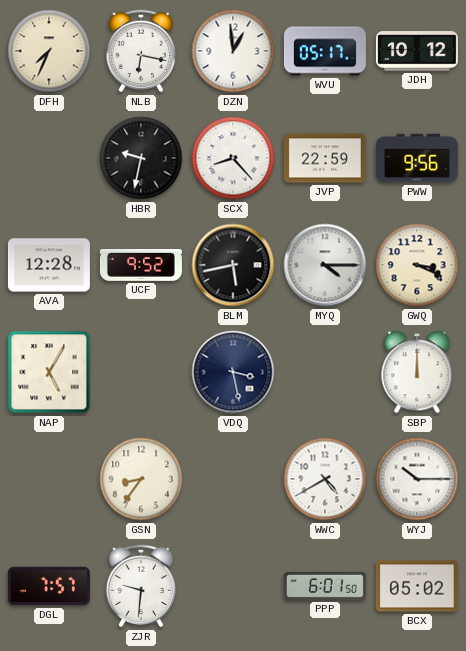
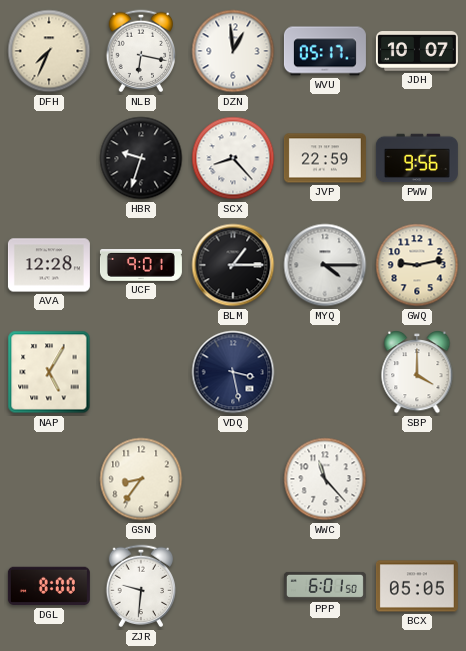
JDH: 10:12 -> 10:07 (417, 51)
HBR: 9:32 -> 9:33 (141, 158)
UCF: 9:52 -> 9:01 (141, 266)
BLM: 5:43 -> 1:15 (233, 265)
GWQ: 3:19 -> 9:13 (417, 265)
SBP: 12:00 -> 4:00 (417, 372)
WWC: 4:40 -> 11:23 (325, 479)
WYJ: 10:15 -> none (417, 479)
DGL: 7:57 -> 8:00 (49, 586)
BCX: 05:02 -> 05:05 (417, 586)
